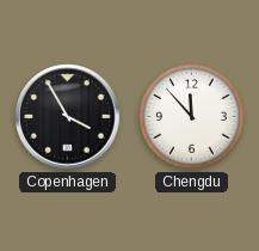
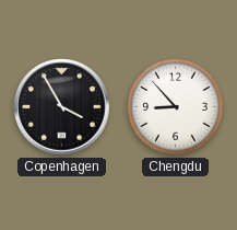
Chengdu: 11:53 -> 8:53 (176, 107)
